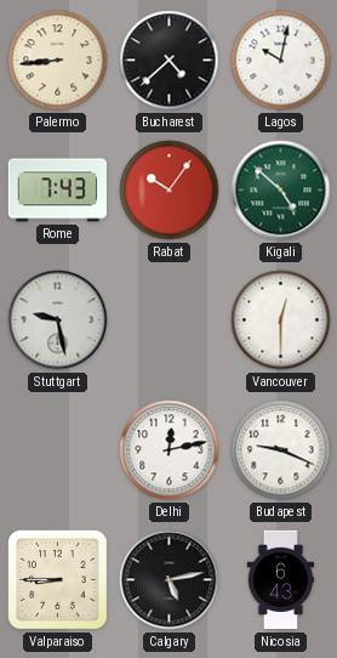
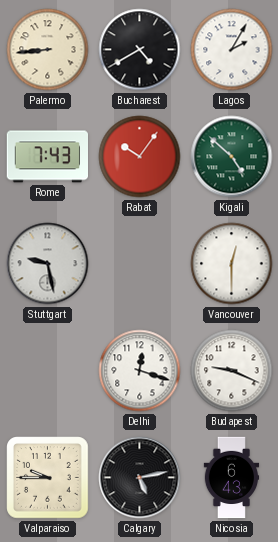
Bucharest: 4:38 -> 4:40 (140, 50)
Lagos: 10:02 -> 2:05 (232, 50)
Delhi: 12:13 -> 12:18 (140, 371)
Valparaiso: 8:45 -> 9:45 (48, 478)
